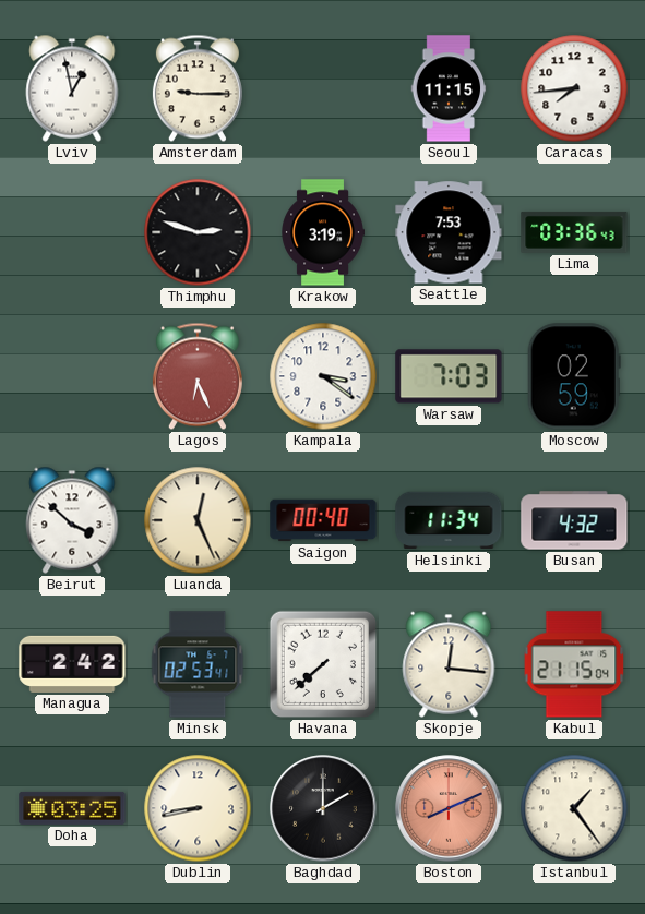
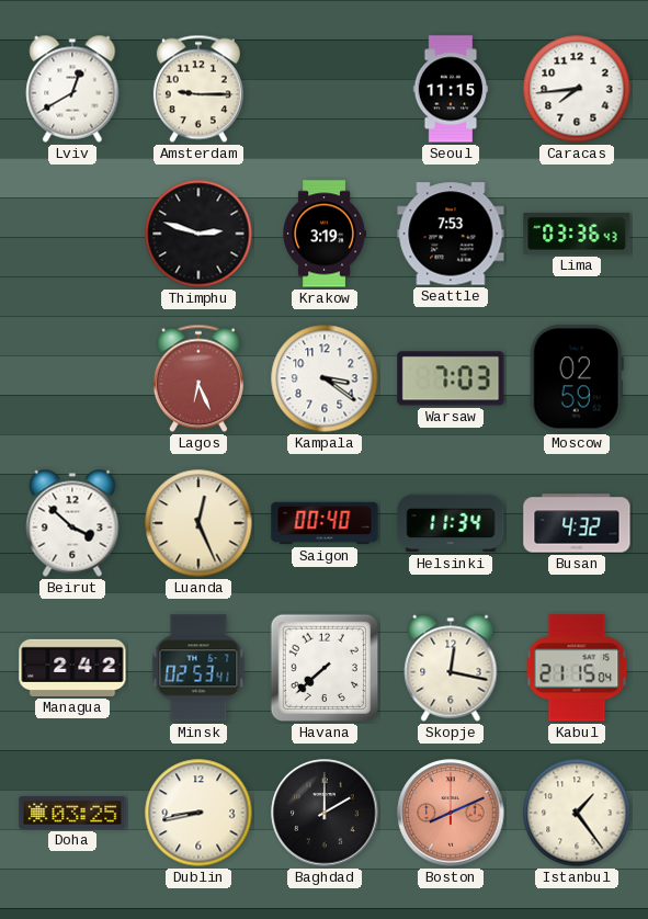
Lviv: 12:58 -> 12:40 (72, 89)
Skopje: 12:16 -> 12:17 (451, 668)
